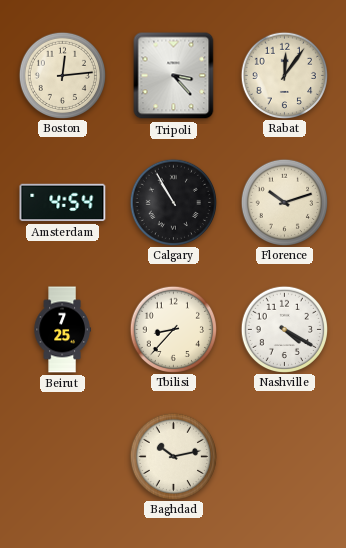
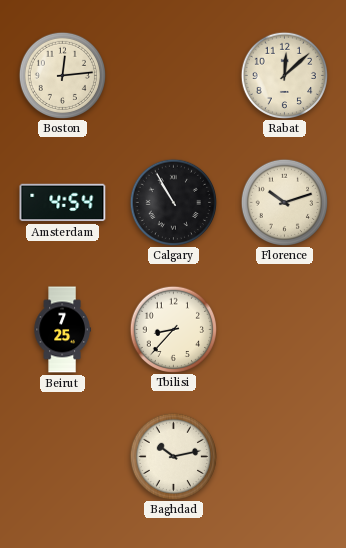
Tripoli: 3:23 -> none (174, 76)
Rabat: 12:06 -> 12:08 (284, 75)
Nashville: 4:20 -> none (284, 329)
